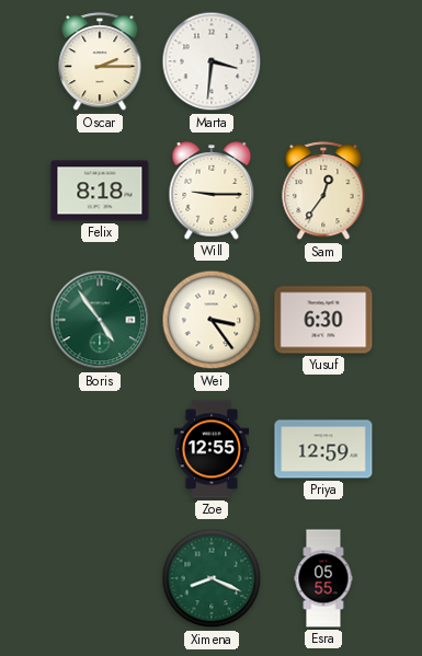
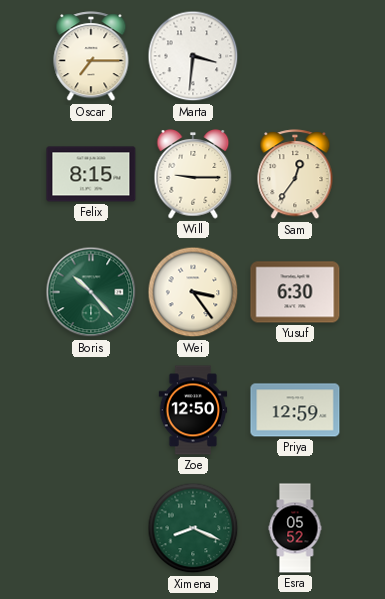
Oscar: 2:15 -> 7:15 (91, 57)
Felix: 8:18 -> 8:15 (91, 174)
Boris: 4:54 -> 10:23 (91, 292)
Zoe: 12:55 -> 12:50 (193, 410)
Esra: 05:55 -> 05:52 (295, 528)
